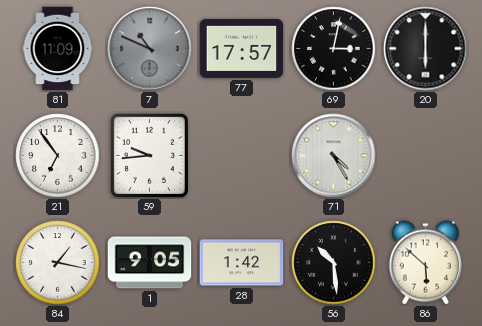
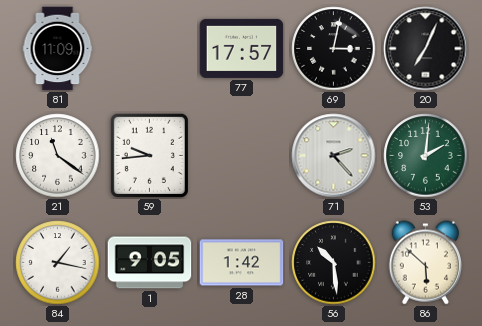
7: 10:49 -> none (150, 49)
20: 6:00 -> 7:04 (426, 49)
21: 6:54 -> 11:21 (58, 156)
71: 4:25 -> 2:23 (334, 156)
53: none -> 2:01 (426, 156)
